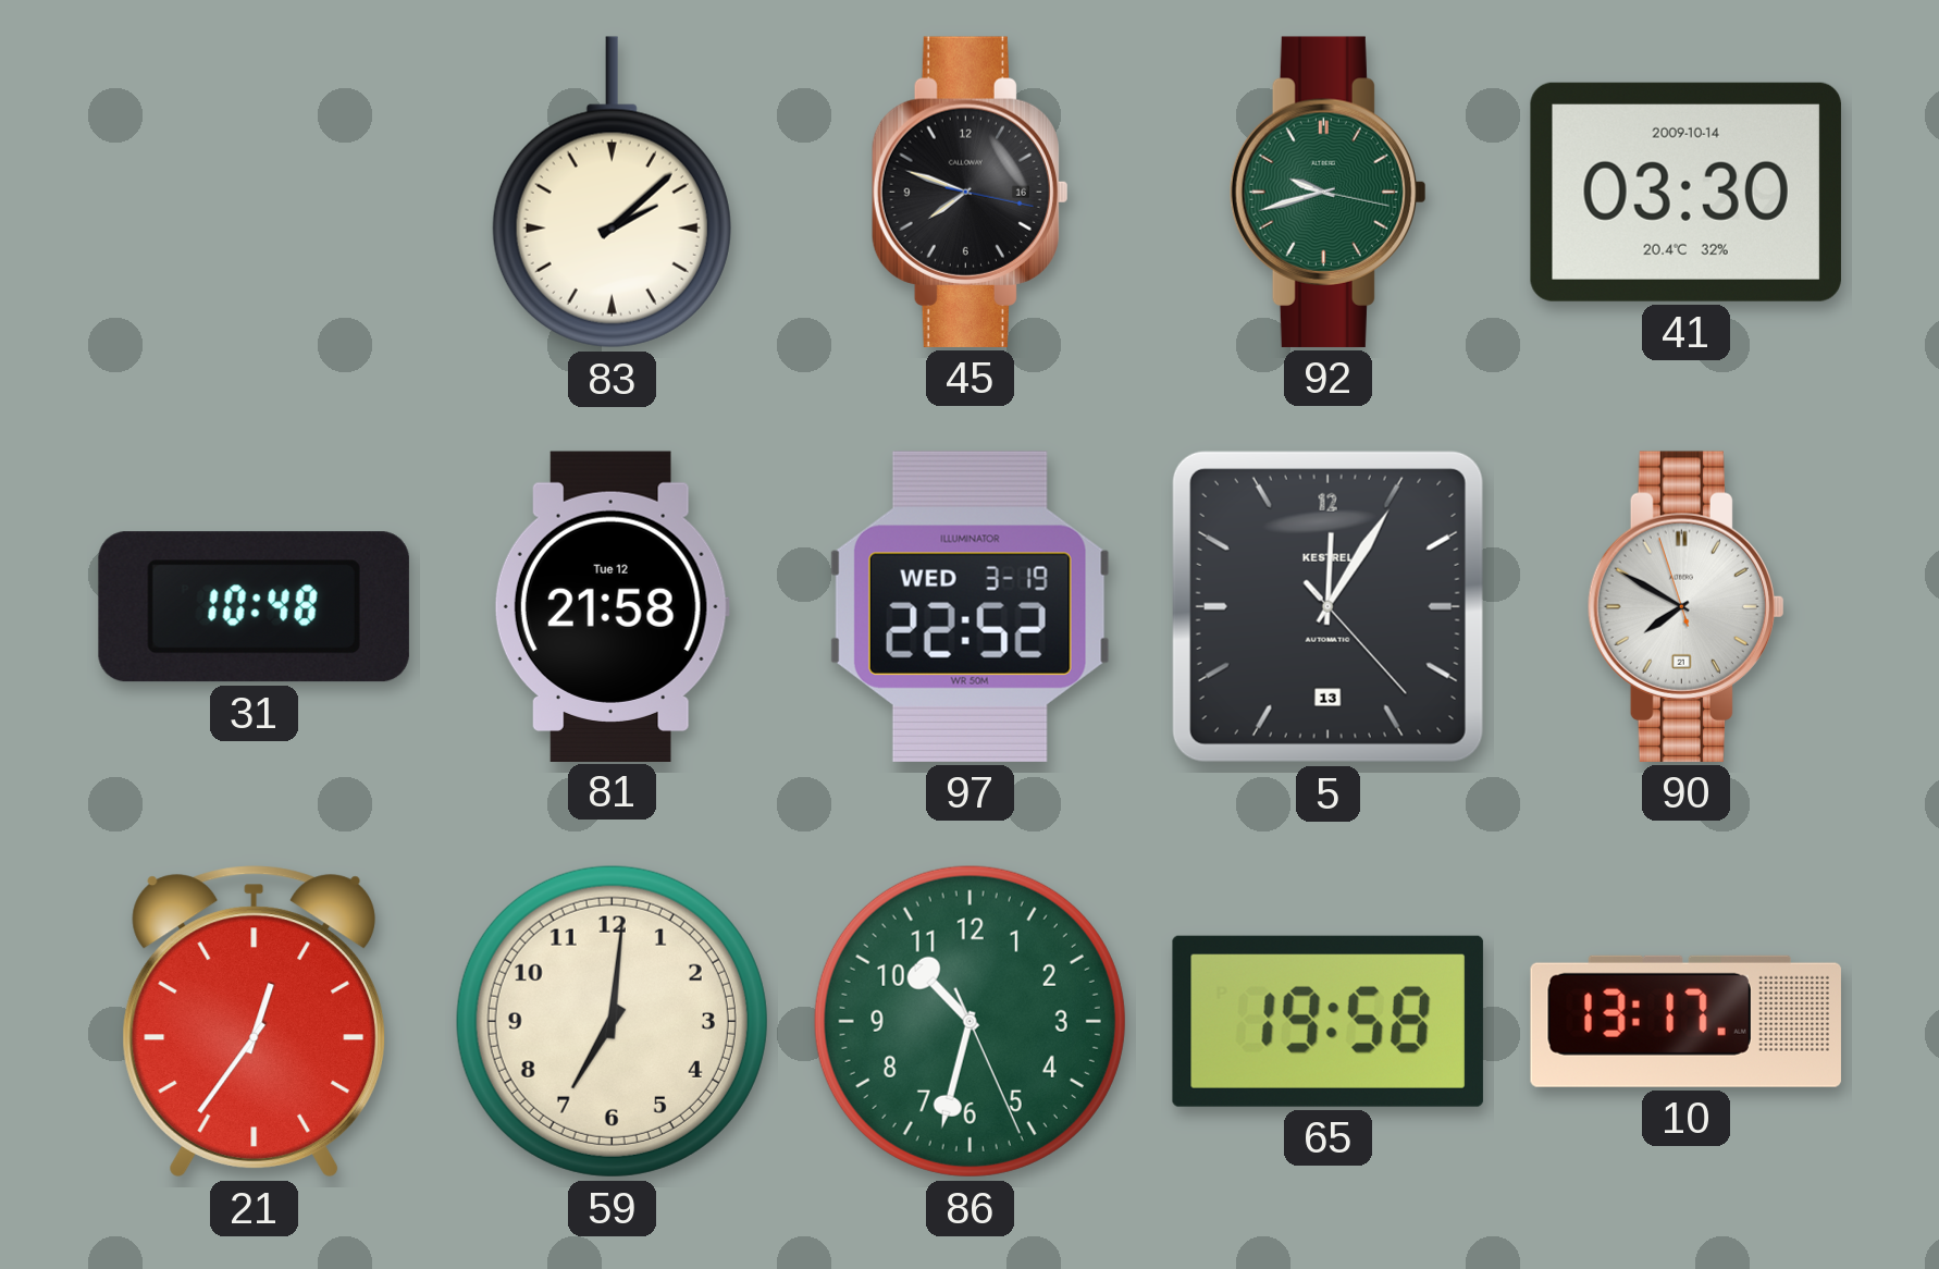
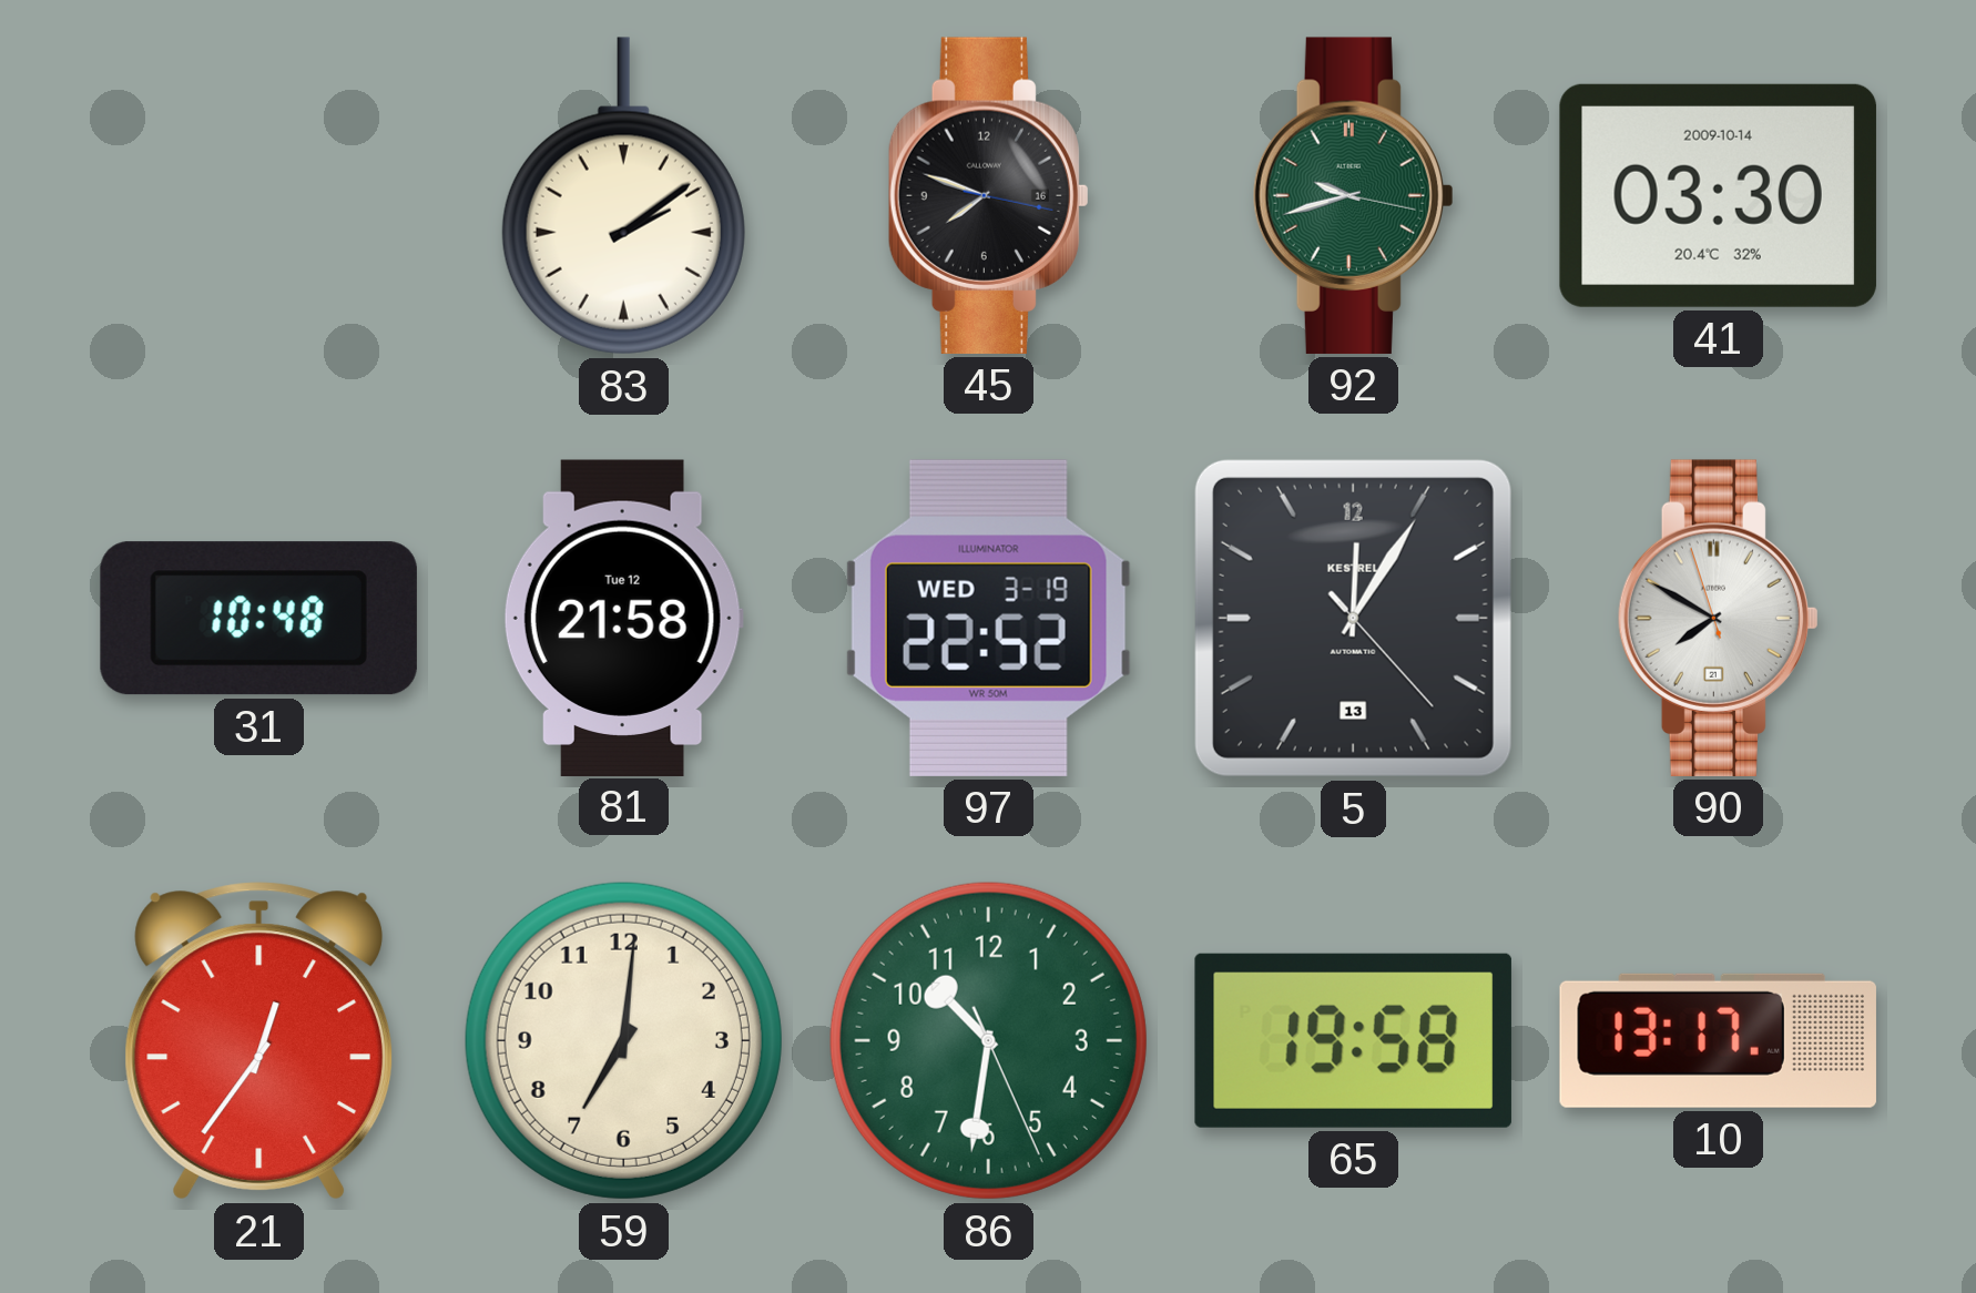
83: 2:08 -> 2:09 (623, 196)
86: 10:32 -> 10:31 (988, 1040)
